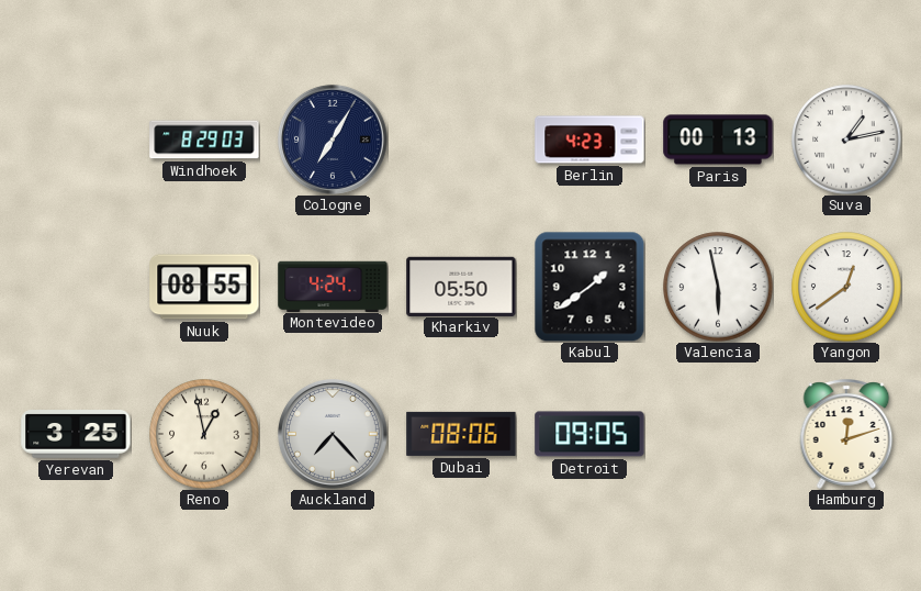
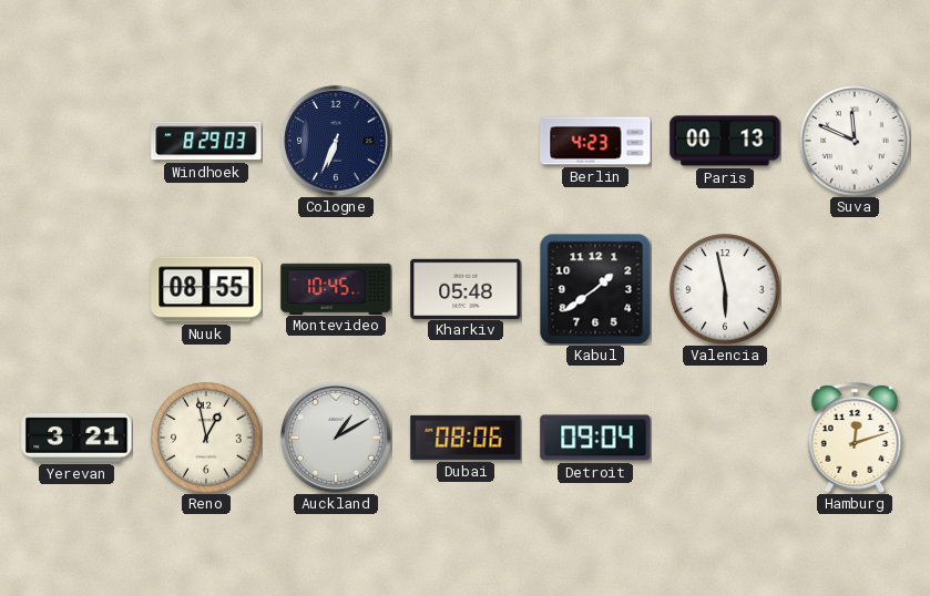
Cologne: 7:05 -> 6:34 (336, 141)
Suva: 1:13 -> 11:49 (855, 141)
Montevideo: 4:24 -> 10:45 (336, 288)
Kharkiv: 05:50 -> 05:48 (466, 288)
Yangon: 12:39 -> none (846, 287)
Yerevan: 3:25 -> 3:21 (76, 438)
Auckland: 7:23 -> 1:10 (336, 438)
Detroit: 09:05 -> 09:04 (595, 438)
